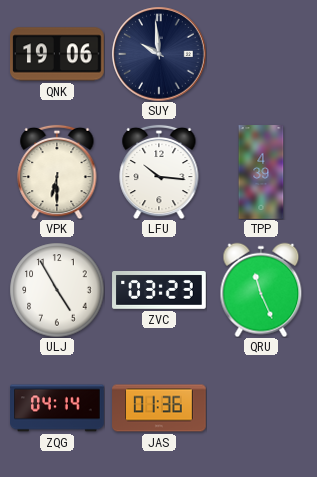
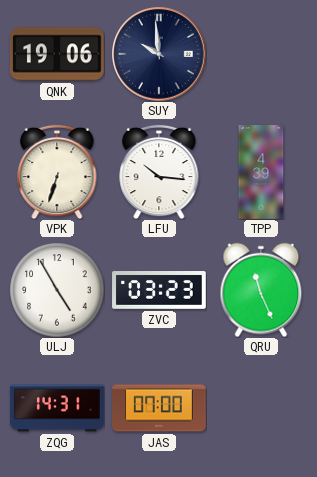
VPK: 6:30 -> 6:33 (57, 172)
ZQG: 04:14 -> 14:31 (57, 408)
JAS: 01:36 -> 07:00 (159, 408)
